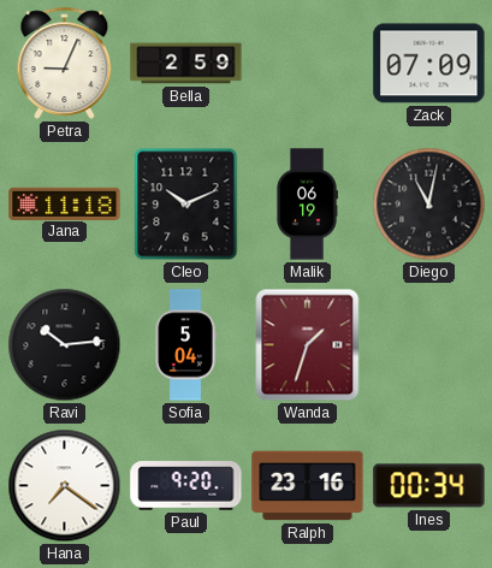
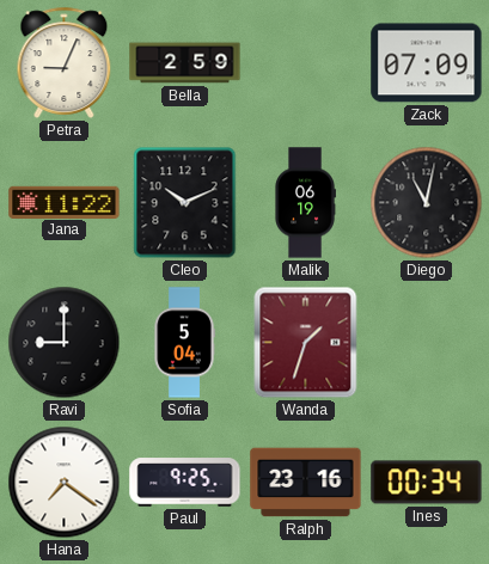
Jana: 11:18 -> 11:22 (65, 202)
Ravi: 10:14 -> 9:00 (65, 343)
Paul: 9:20 -> 9:25 (185, 483)
